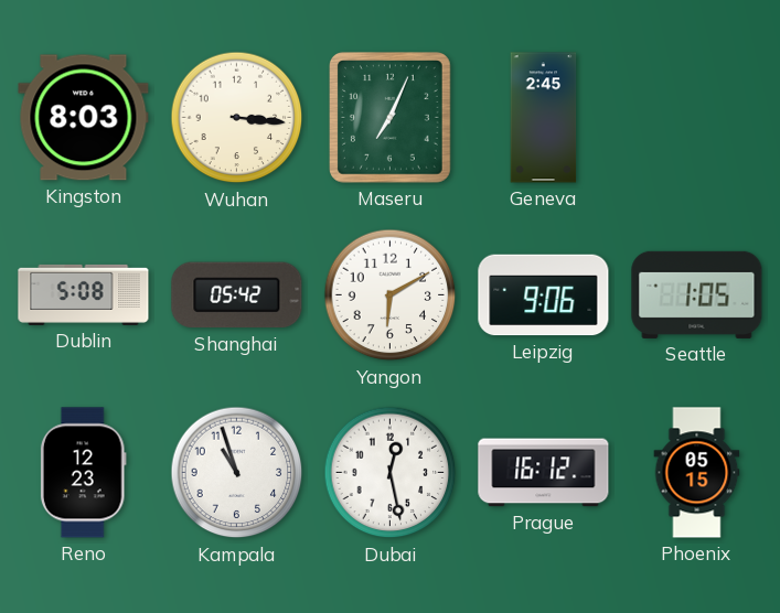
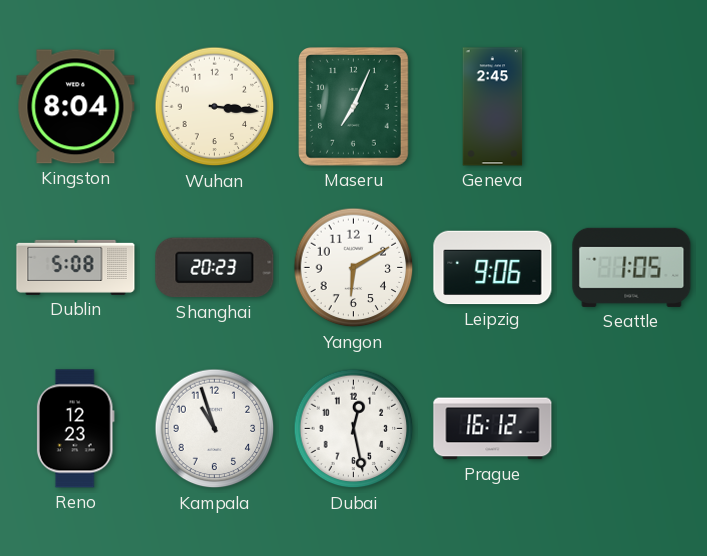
Kingston: 8:03 -> 8:04 (76, 107)
Shanghai: 05:42 -> 20:23 (215, 268)
Phoenix: 05:15 -> none (697, 473)
